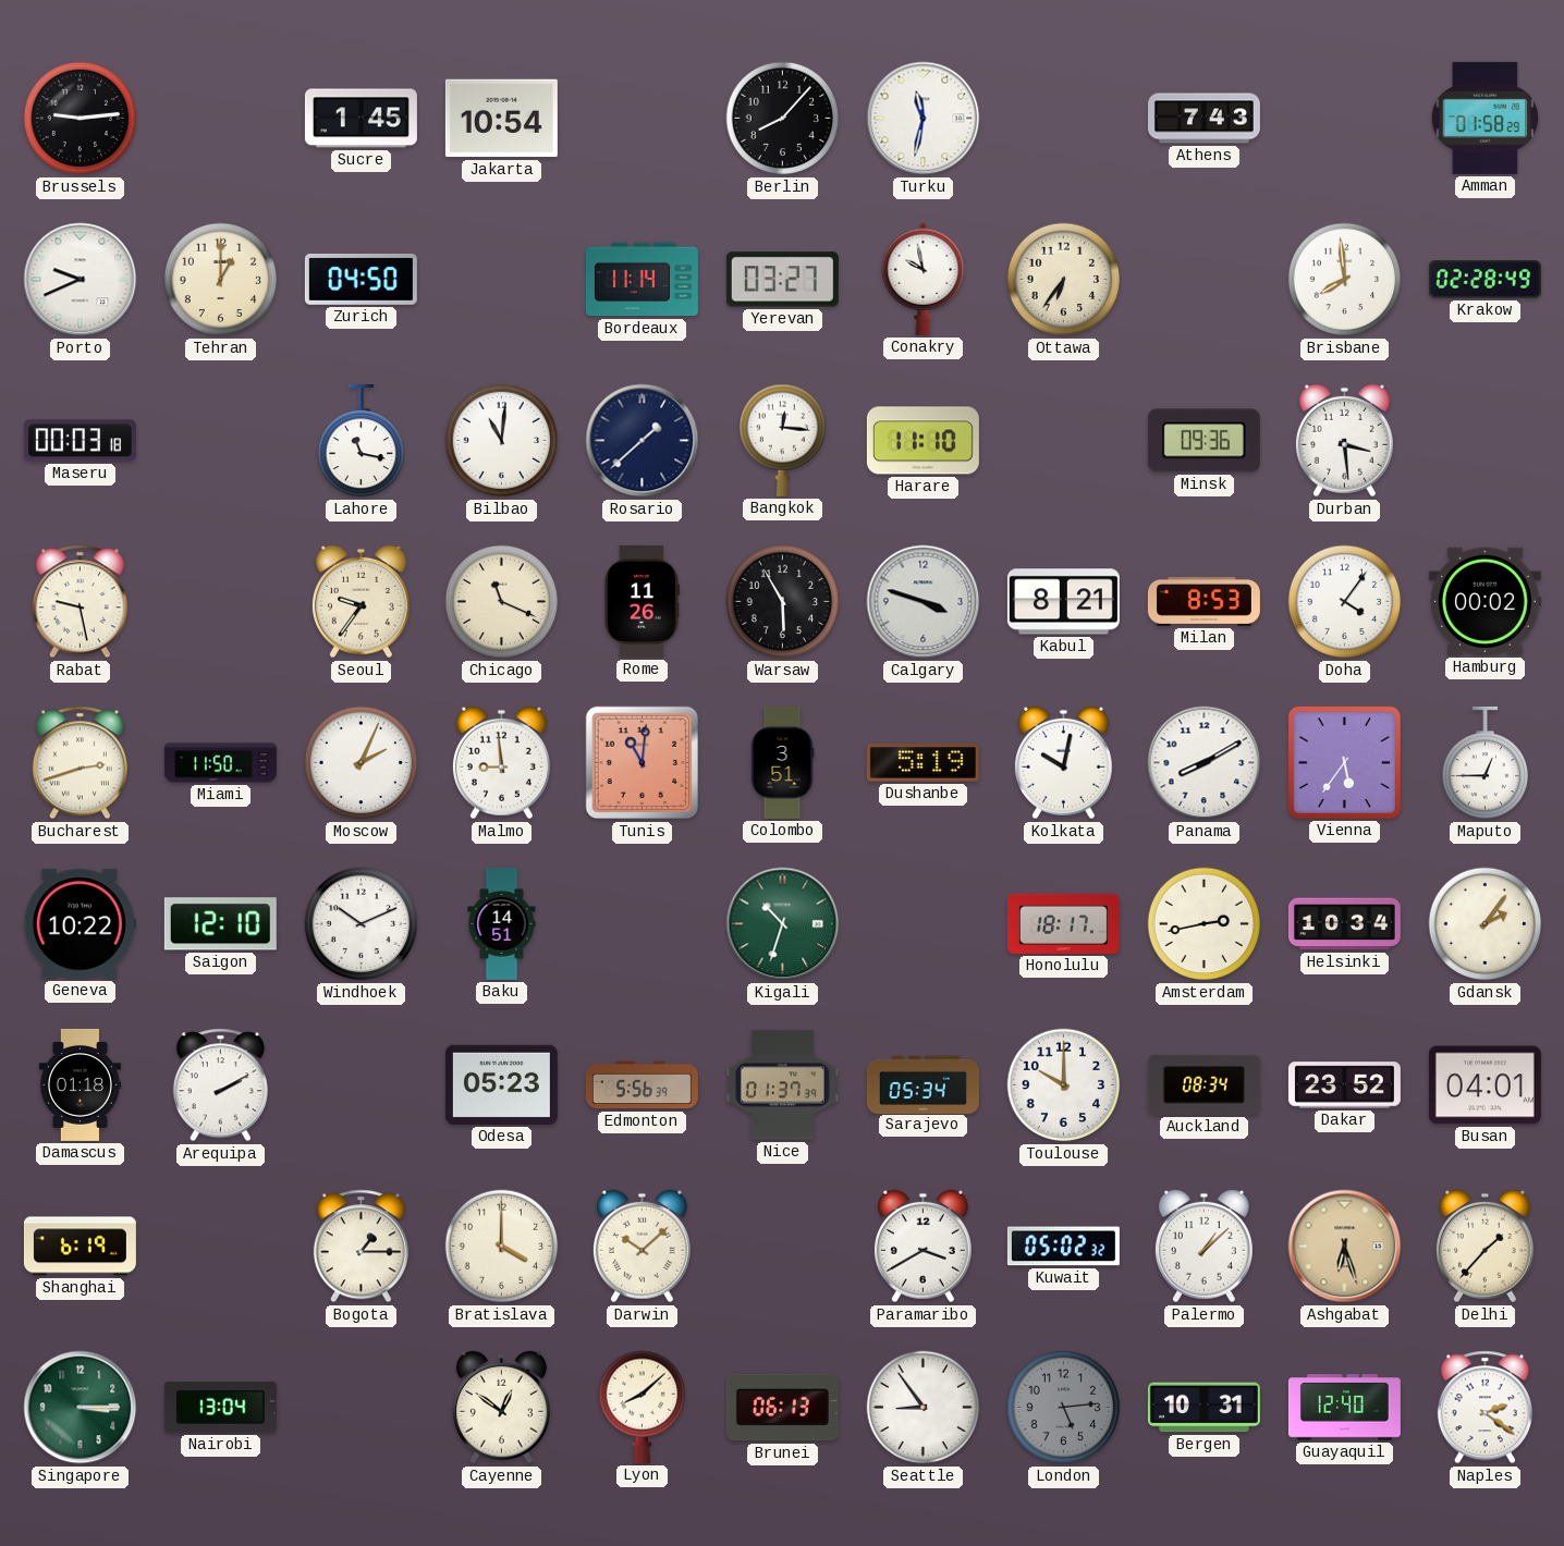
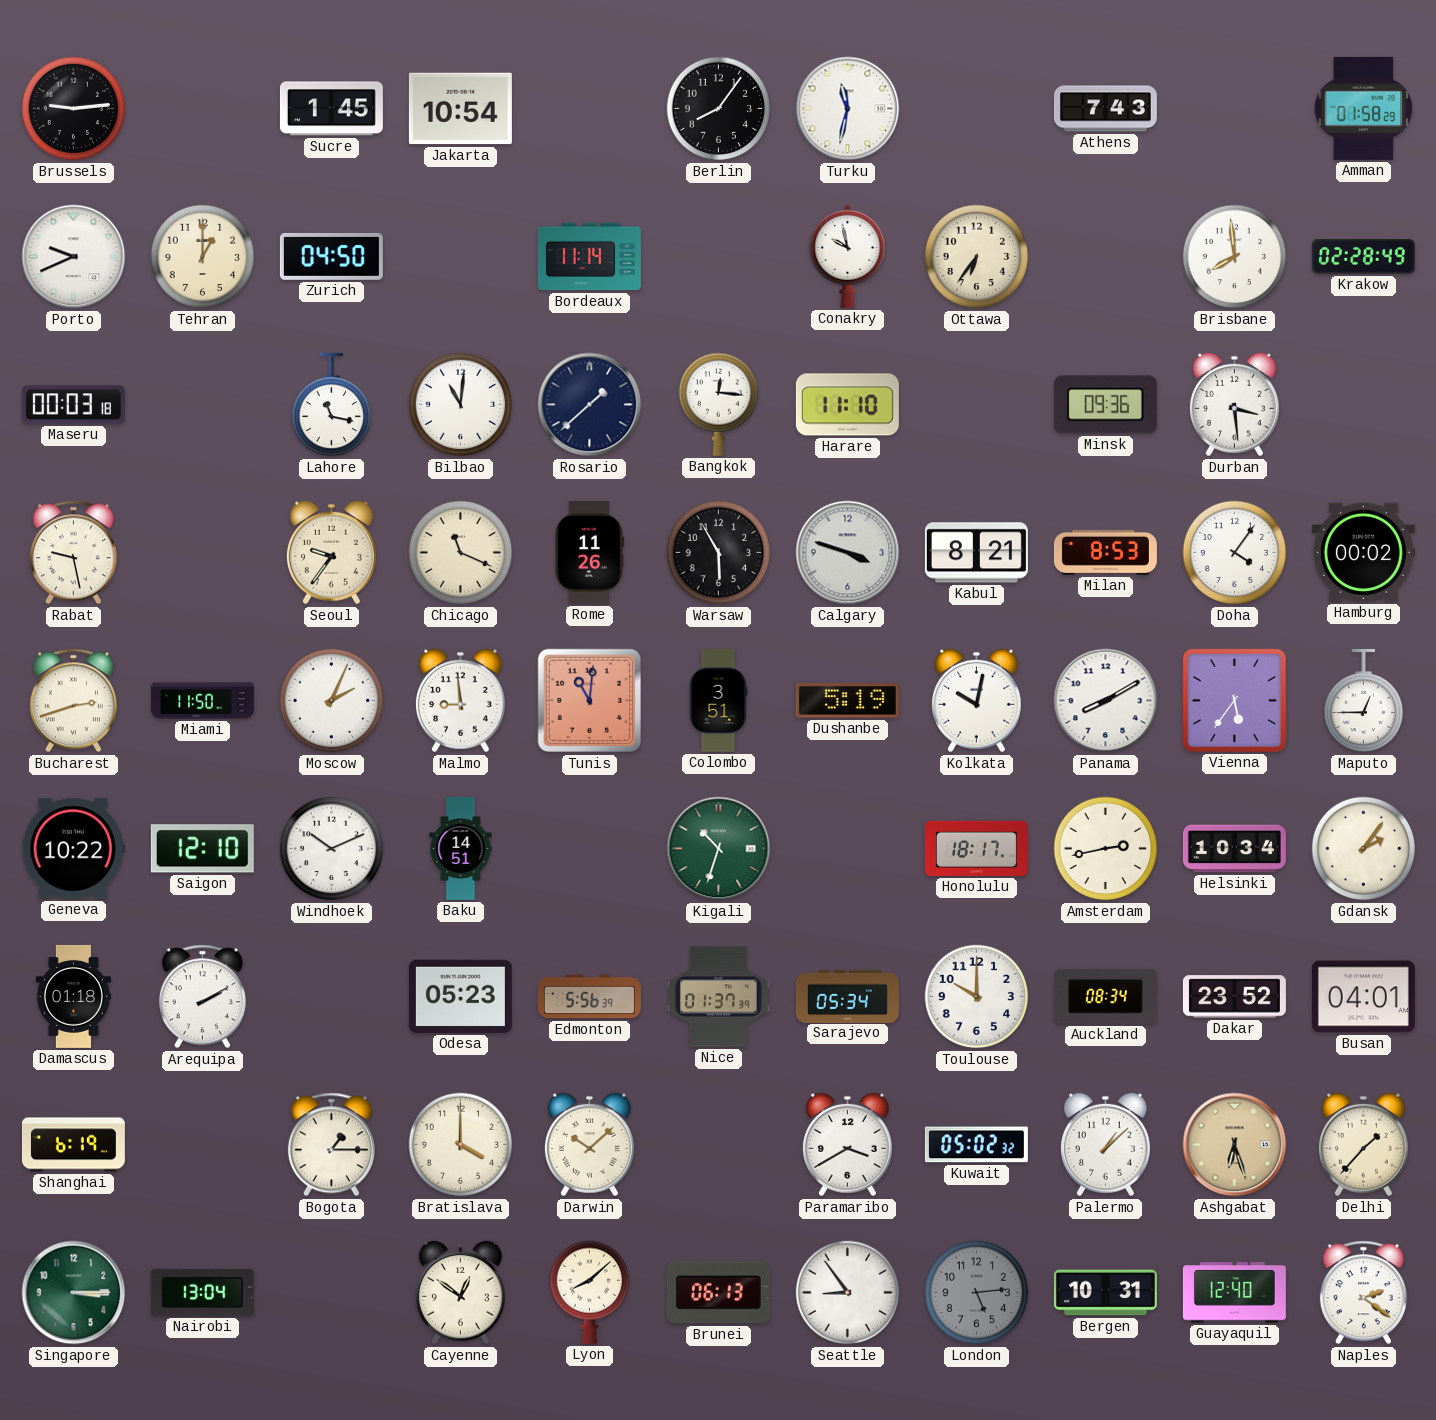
Berlin: 8:07 -> 8:06 (719, 109)
Yerevan: 03:27 -> none (782, 280)
